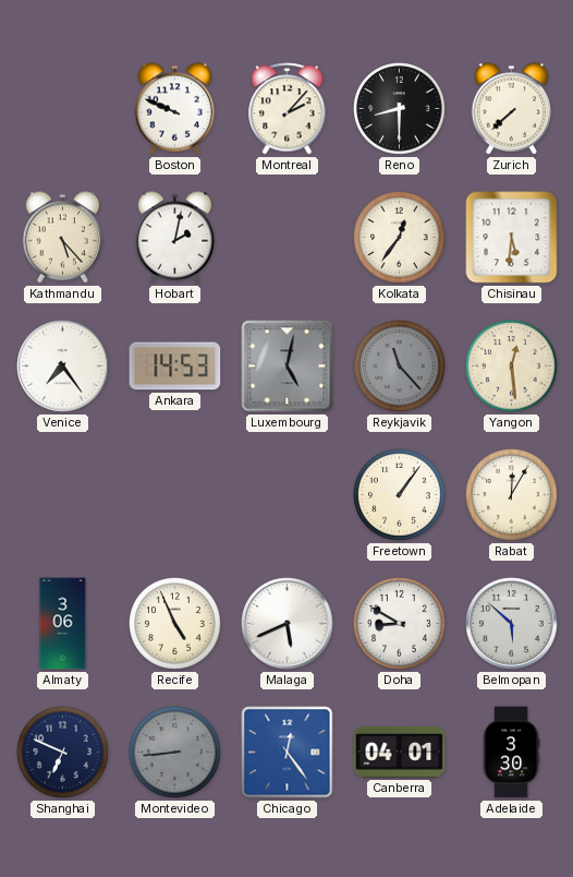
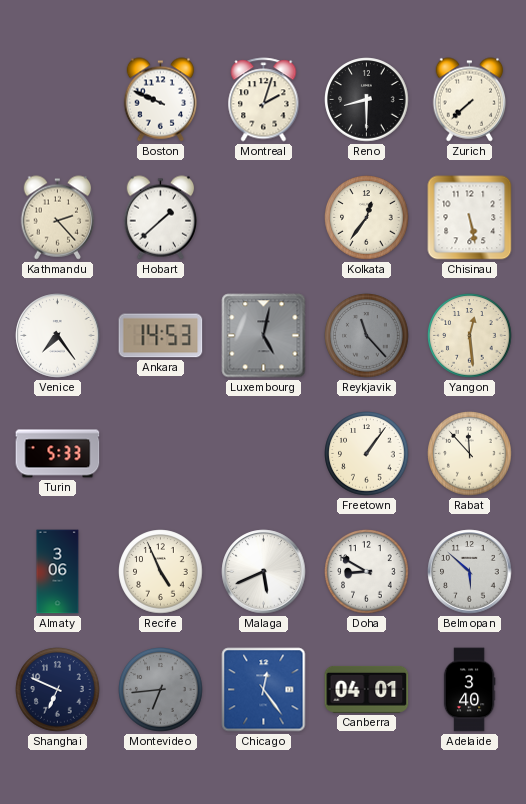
Montreal: 2:07 -> 2:03 (264, 100)
Kathmandu: 5:23 -> 2:23 (58, 218)
Hobart: 2:02 -> 1:38 (161, 218)
Chisinau: 5:31 -> 5:28 (470, 218)
Turin: none -> 5:33 (58, 454)
Rabat: 12:05 -> 11:53 (470, 454)
Montevideo: 8:44 -> 6:44 (161, 690)
Adelaide: 3:30 -> 3:40 (469, 690)
